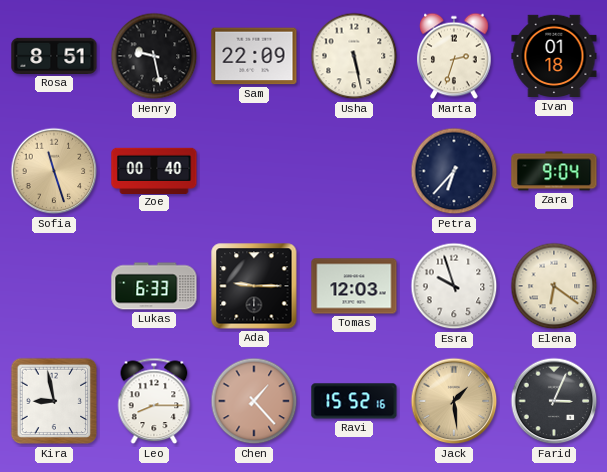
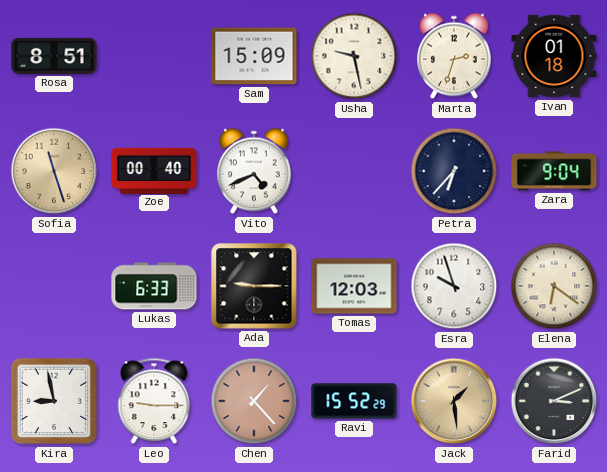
Henry: 9:28 -> none (154, 56)
Sam: 22:09 -> 15:09 (254, 56)
Usha: 5:28 -> 9:28 (354, 56)
Vito: none -> 4:41 (254, 171)
Leo: 8:15 -> 9:15 (154, 401)
Ravi: 15:52:16 -> 15:52:29 (354, 401)
Farid: 3:04 -> 3:11 (554, 401)
